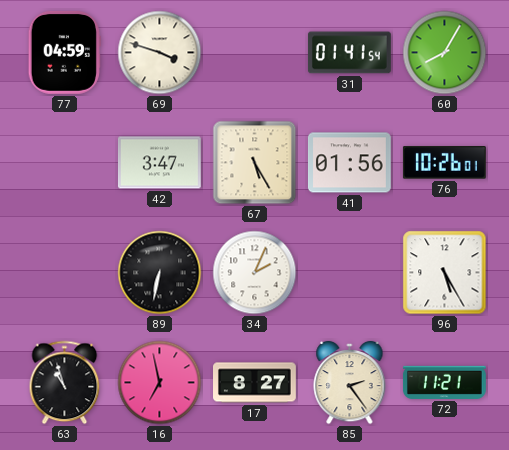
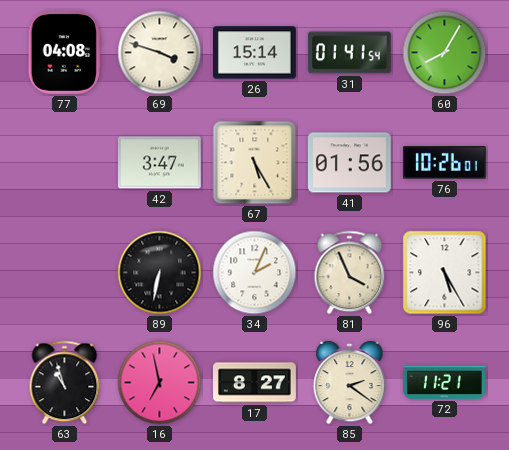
77: 04:59 -> 04:08 (64, 52)
26: none -> 15:14 (255, 53)
81: none -> 3:56 (350, 273)
85: 2:24 -> 2:21 (350, 383)
